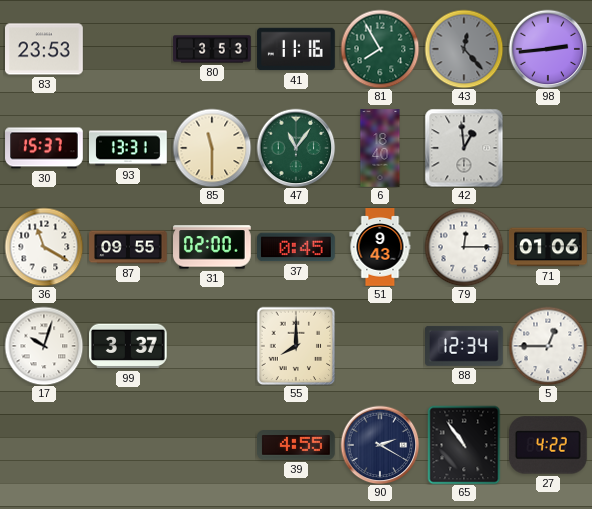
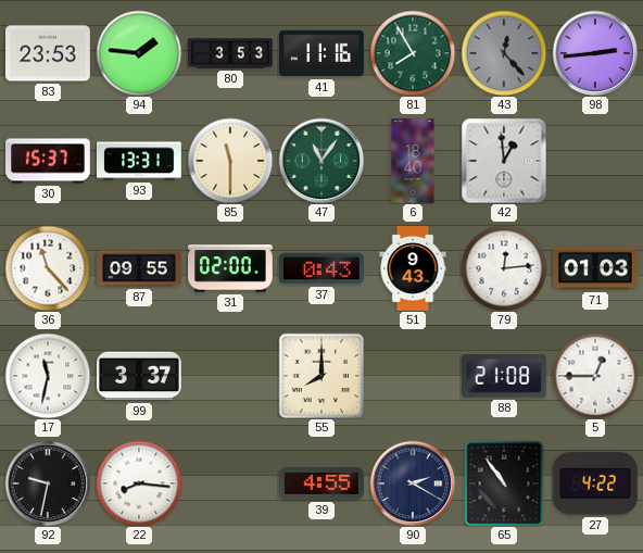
94: none -> 1:46 (139, 53)
36: 11:20 -> 11:23 (48, 268)
37: 0:45 -> 0:43 (323, 268)
79: 12:15 -> 12:14 (504, 268)
71: 01:06 -> 01:03 (595, 268)
17: 10:03 -> 11:32 (48, 376)
88: 12:34 -> 21:08 (505, 376)
92: none -> 9:32 (48, 483)
22: none -> 8:16 (139, 483)
